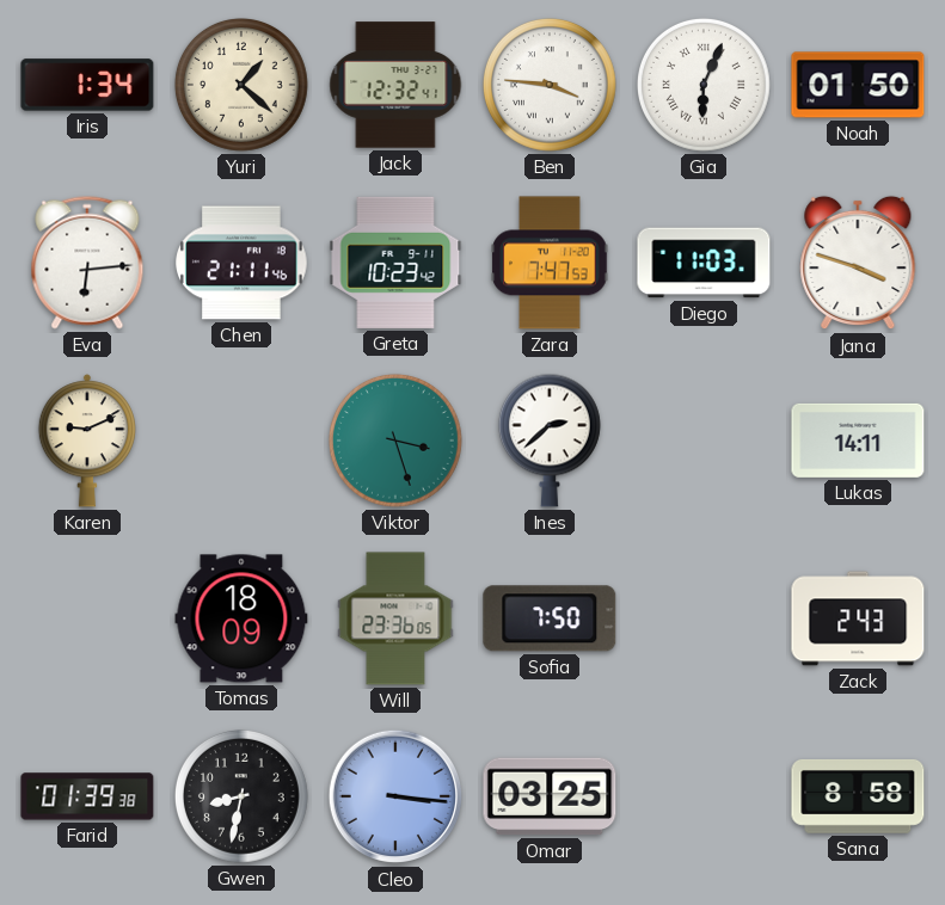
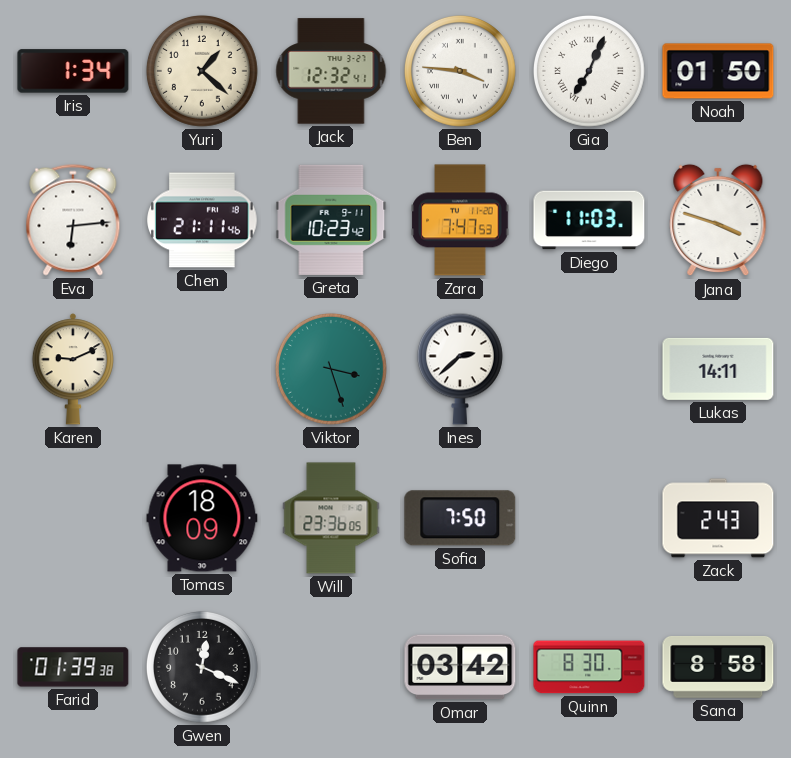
Gia: 6:04 -> 7:04 (589, 71)
Gwen: 8:32 -> 12:19 (202, 667)
Cleo: 3:16 -> none (395, 796)
Omar: 03:25 -> 03:42 (460, 667)
Quinn: none -> 8:30 (589, 667)
